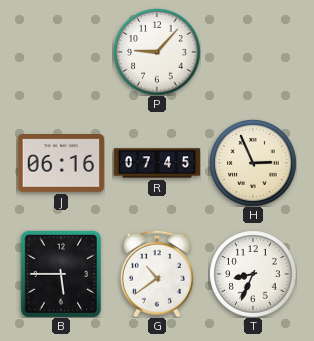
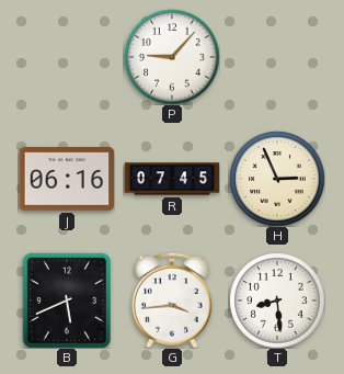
B: 5:45 -> 5:41 (67, 301)
G: 10:39 -> 3:44 (172, 301)
T: 8:34 -> 8:29 (277, 301)
